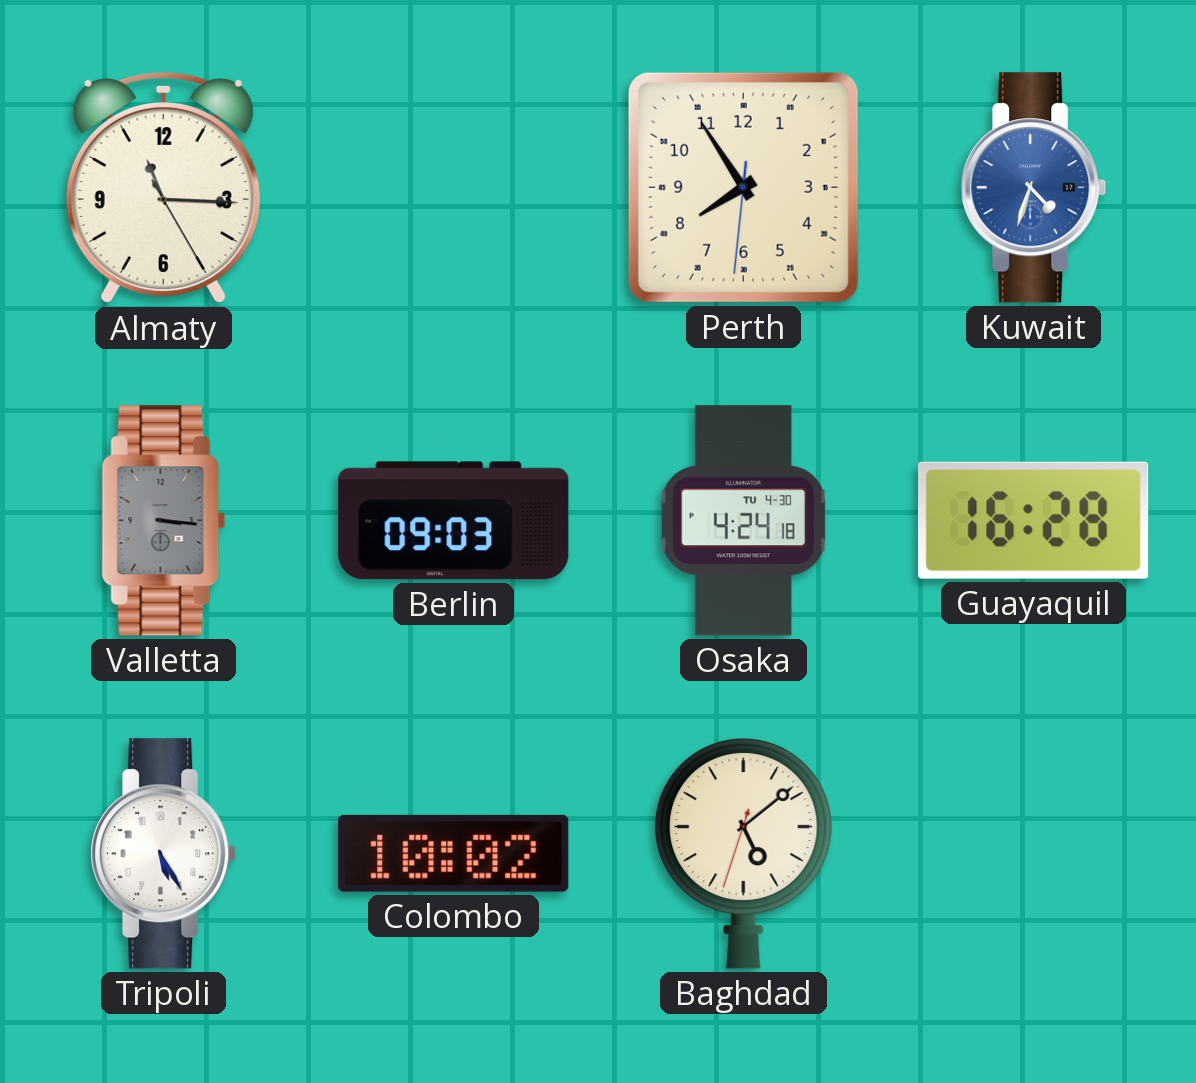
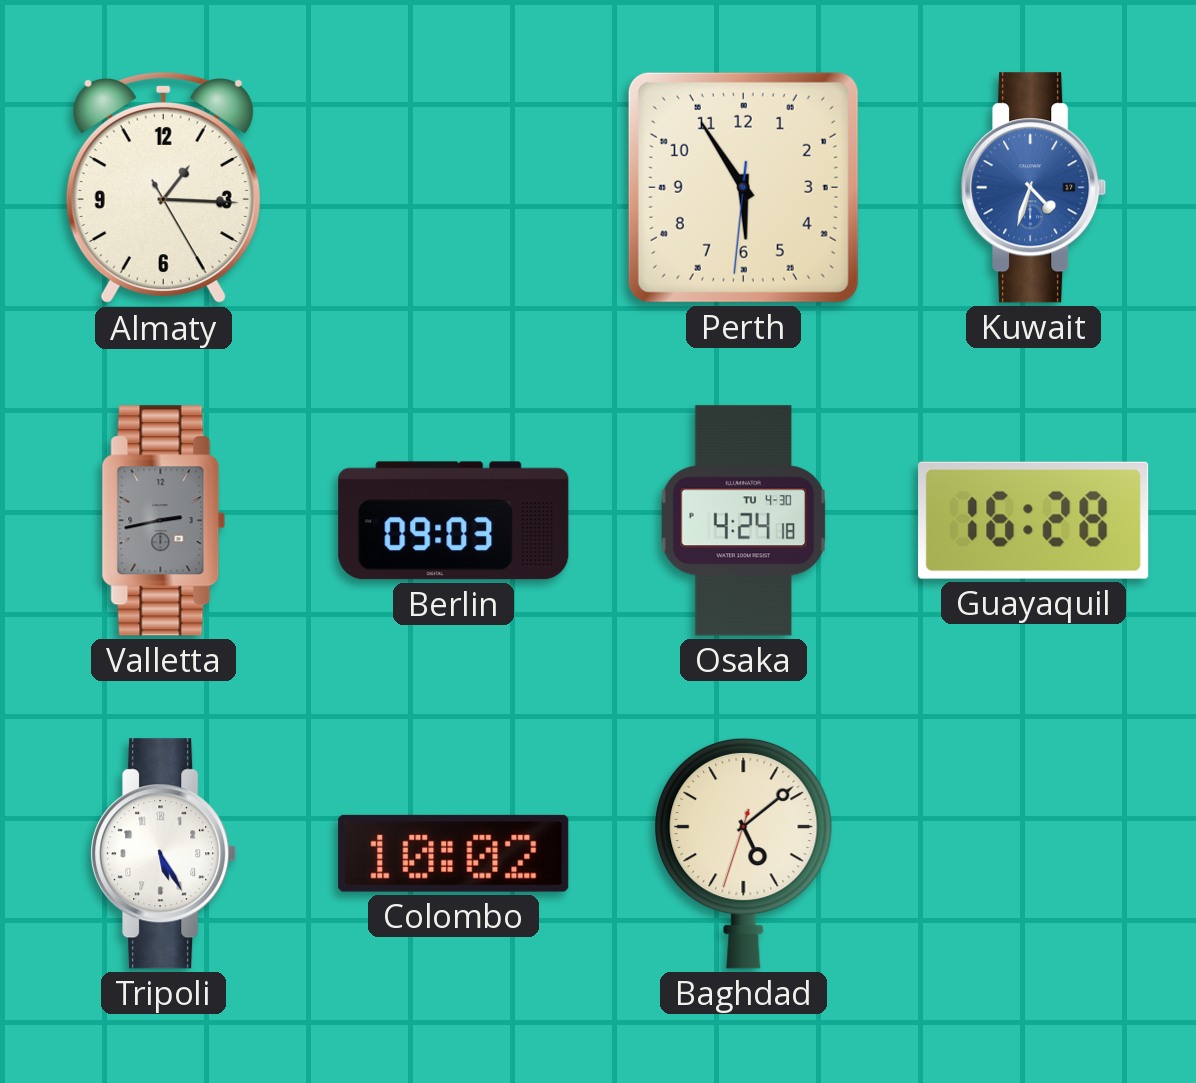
Almaty: 11:15 -> 1:15 (163, 188)
Perth: 7:54 -> 5:54 (743, 187)
Valletta: 3:16 -> 2:43 (164, 521)
